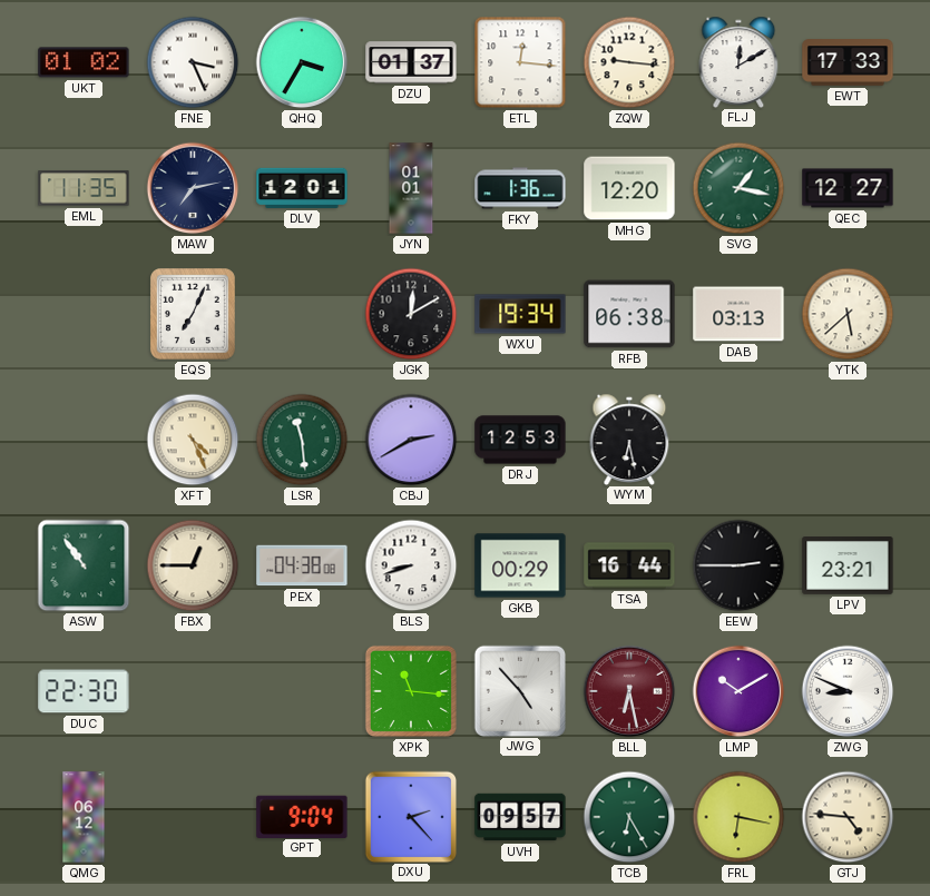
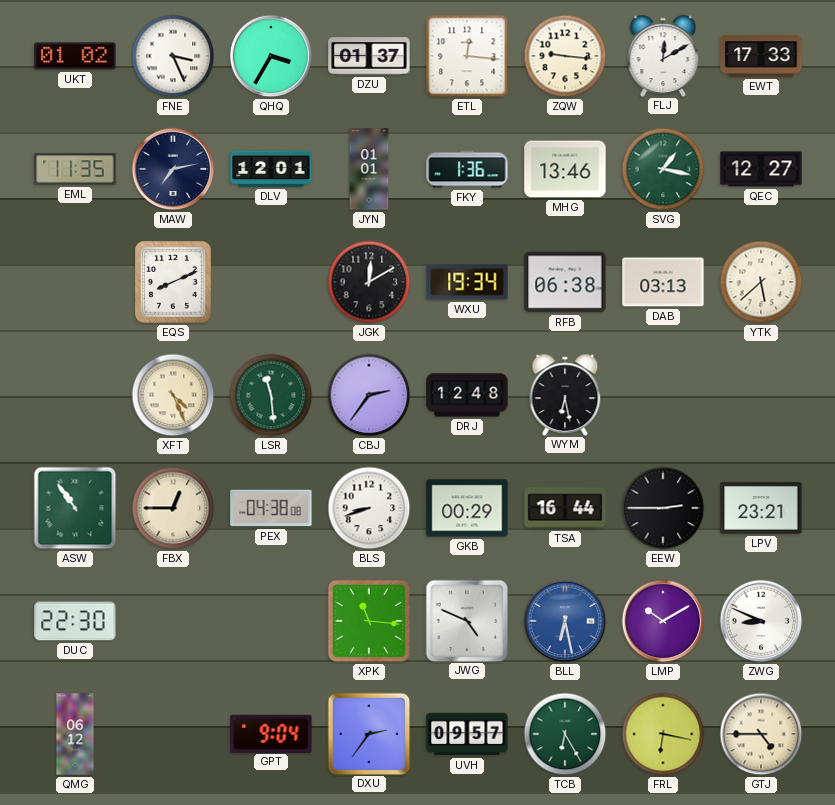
MHG: 12:20 -> 13:46 (565, 169)
EQS: 7:04 -> 8:11 (174, 283)
CBJ: 2:40 -> 2:36 (369, 395)
DRJ: 12:53 -> 12:48 (467, 395)
JWG: 4:53 -> 4:49 (466, 620)
BLL dial: burgundy -> blue (565, 621)
DXU: 2:23 -> 2:36 (368, 733)
GTJ: 4:46 -> 4:45 (761, 734)
